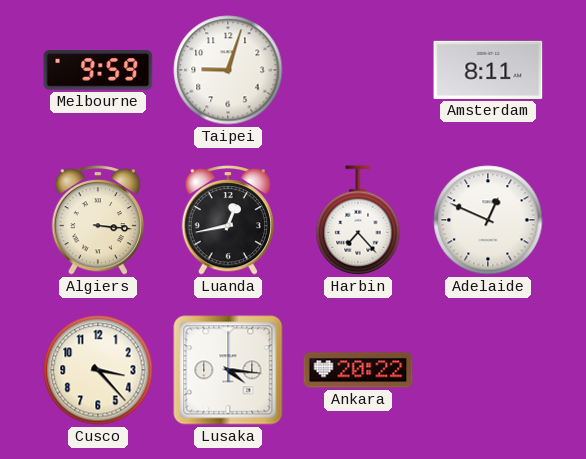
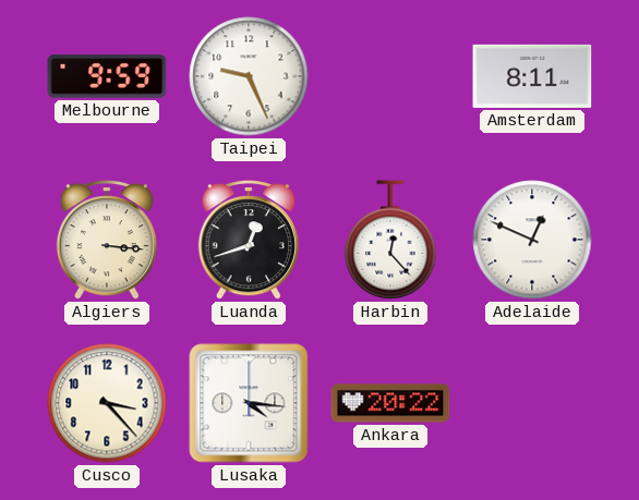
Taipei: 9:03 -> 9:26 (249, 76)
Luanda: 12:43 -> 12:42 (248, 240)
Harbin: 7:23 -> 12:23 (390, 240)
